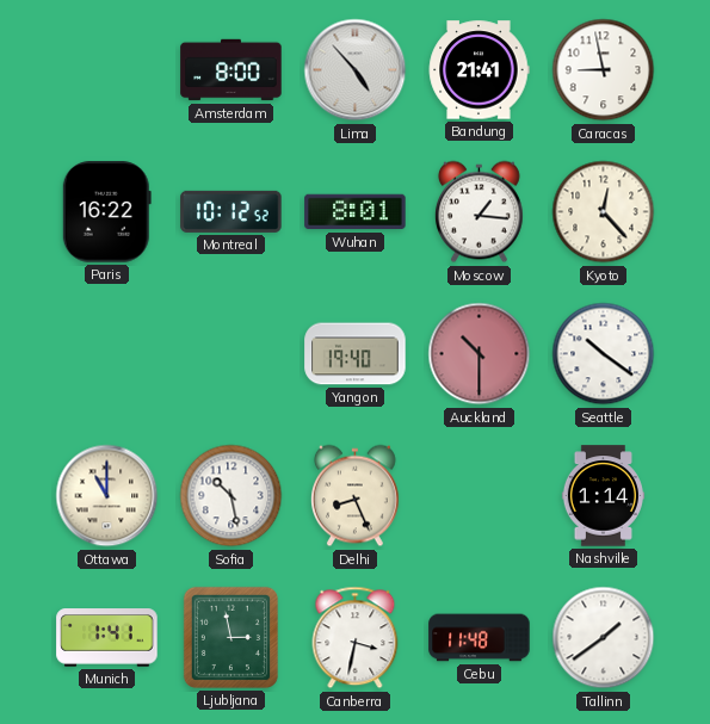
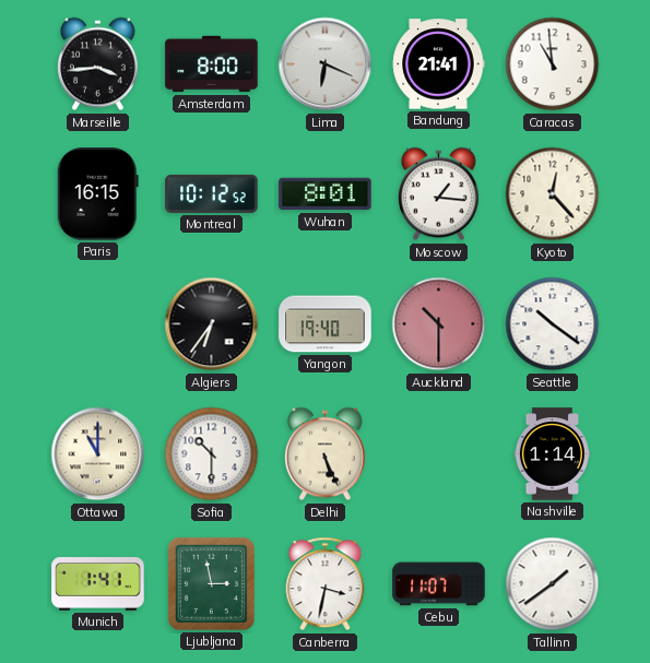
Marseille: none -> 3:44 (97, 64)
Lima: 4:53 -> 6:19 (326, 64)
Caracas: 8:58 -> 10:59 (553, 64)
Paris: 16:22 -> 16:15 (97, 194)
Algiers: none -> 6:36 (212, 324)
Sofia: 10:28 -> 10:30 (212, 454)
Delhi: 8:26 -> 5:26 (324, 454)
Cebu: 11:48 -> 11:07 (439, 584)
